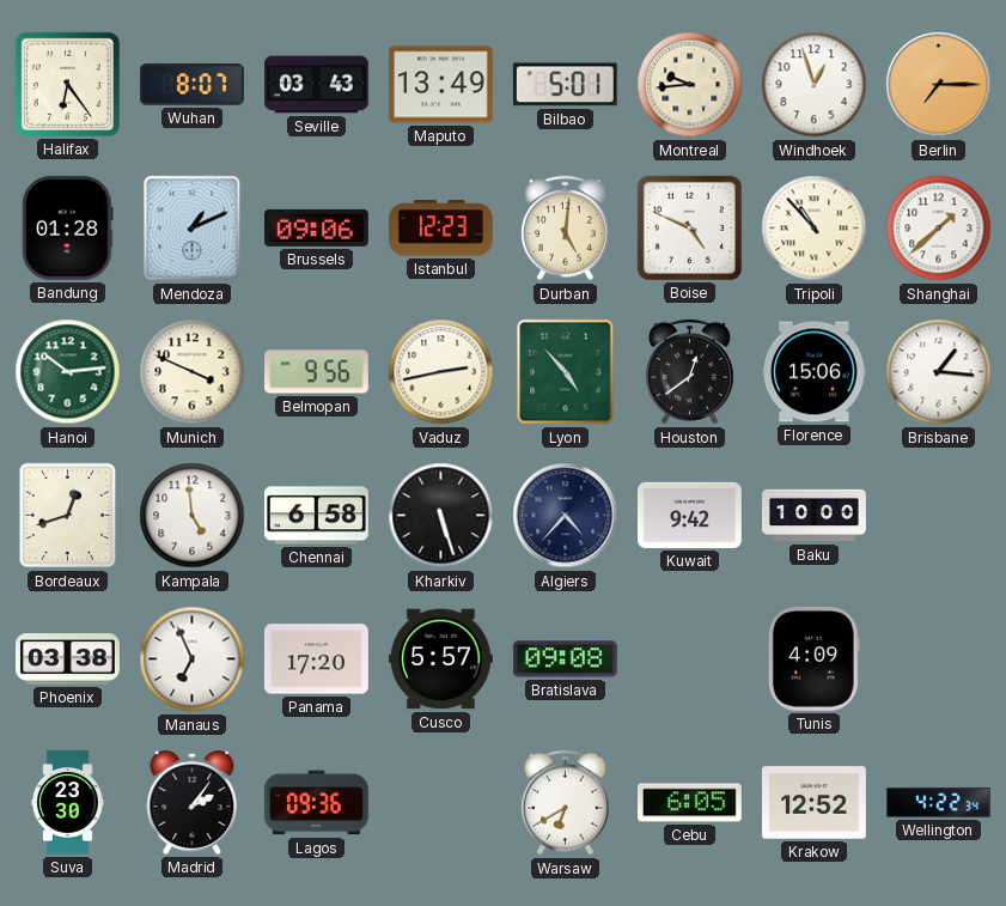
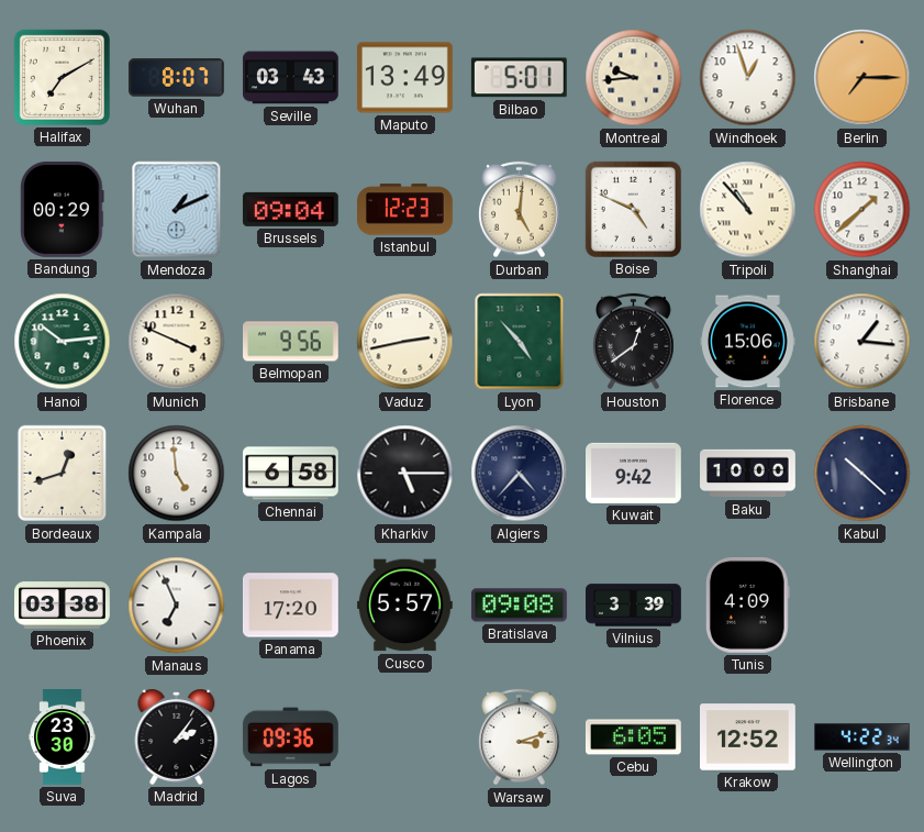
Halifax: 6:24 -> 7:10 (62, 77)
Bandung: 01:28 -> 00:29 (63, 209)
Brussels: 09:06 -> 09:04 (290, 209)
Kharkiv: 5:27 -> 5:15 (405, 474)
Kabul: none -> 10:22 (862, 474)
Vilnius: none -> 3:39 (634, 606)
Warsaw: 6:40 -> 3:12 (520, 737)
